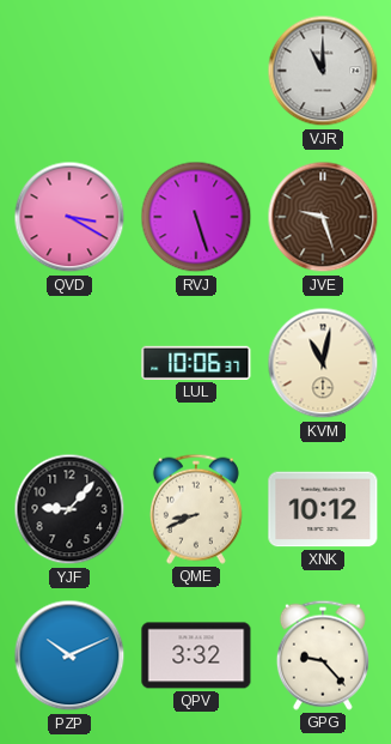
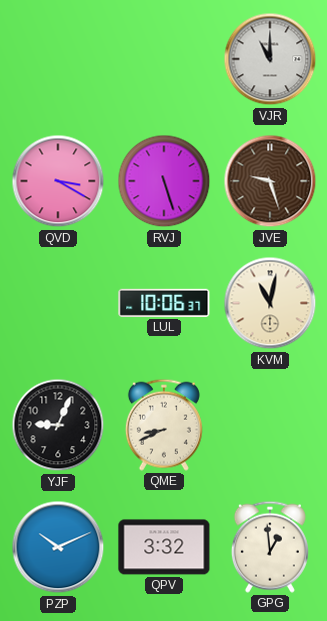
YJF: 9:07 -> 9:04 (58, 425)
XNK: 10:12 -> none (323, 509)
GPG: 9:23 -> 12:59 (270, 547)
